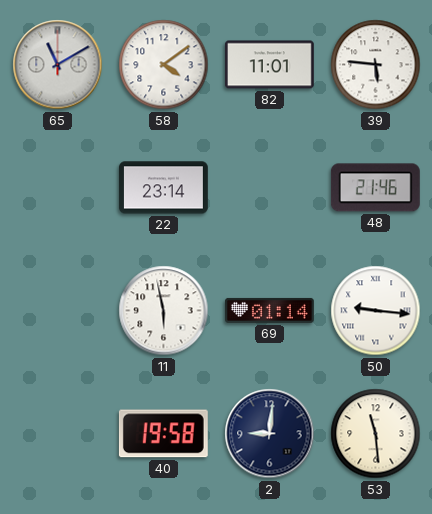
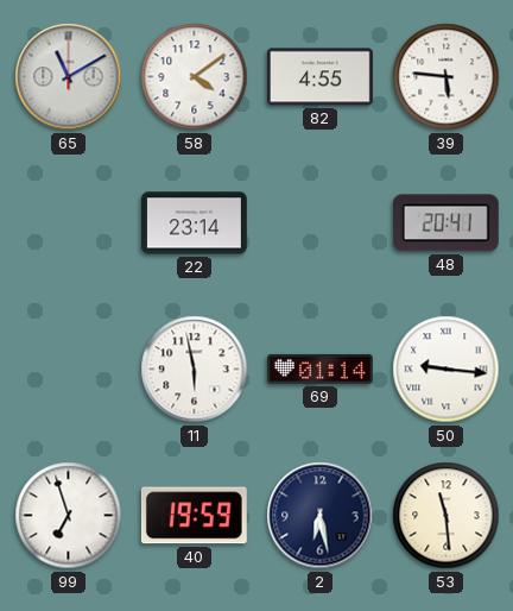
82: 11:01 -> 4:55 (319, 77)
48: 21:46 -> 20:41 (445, 223)
99: none -> 6:57 (69, 516)
40: 19:58 -> 19:59 (194, 516)
2: 9:01 -> 6:28 (321, 516)
